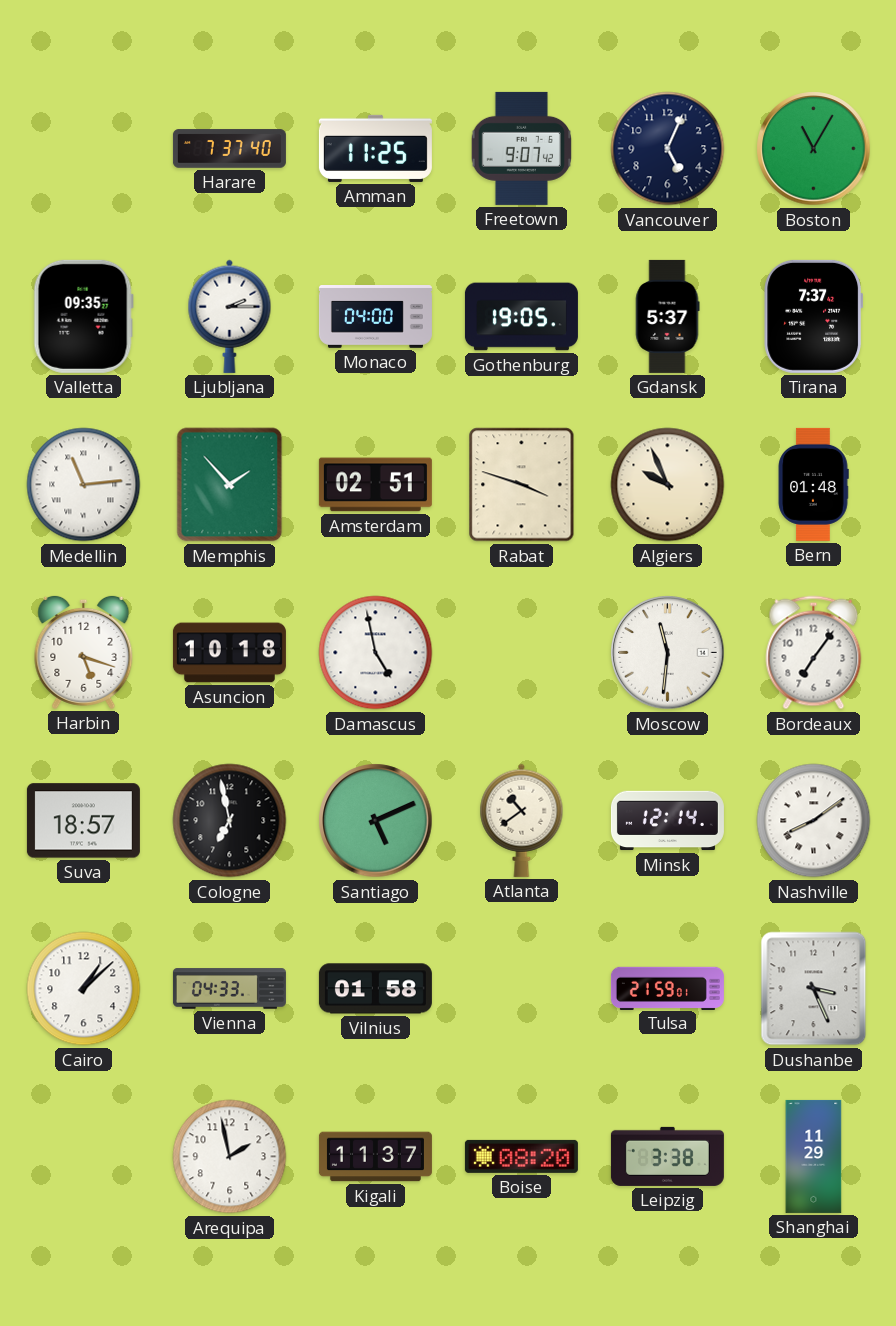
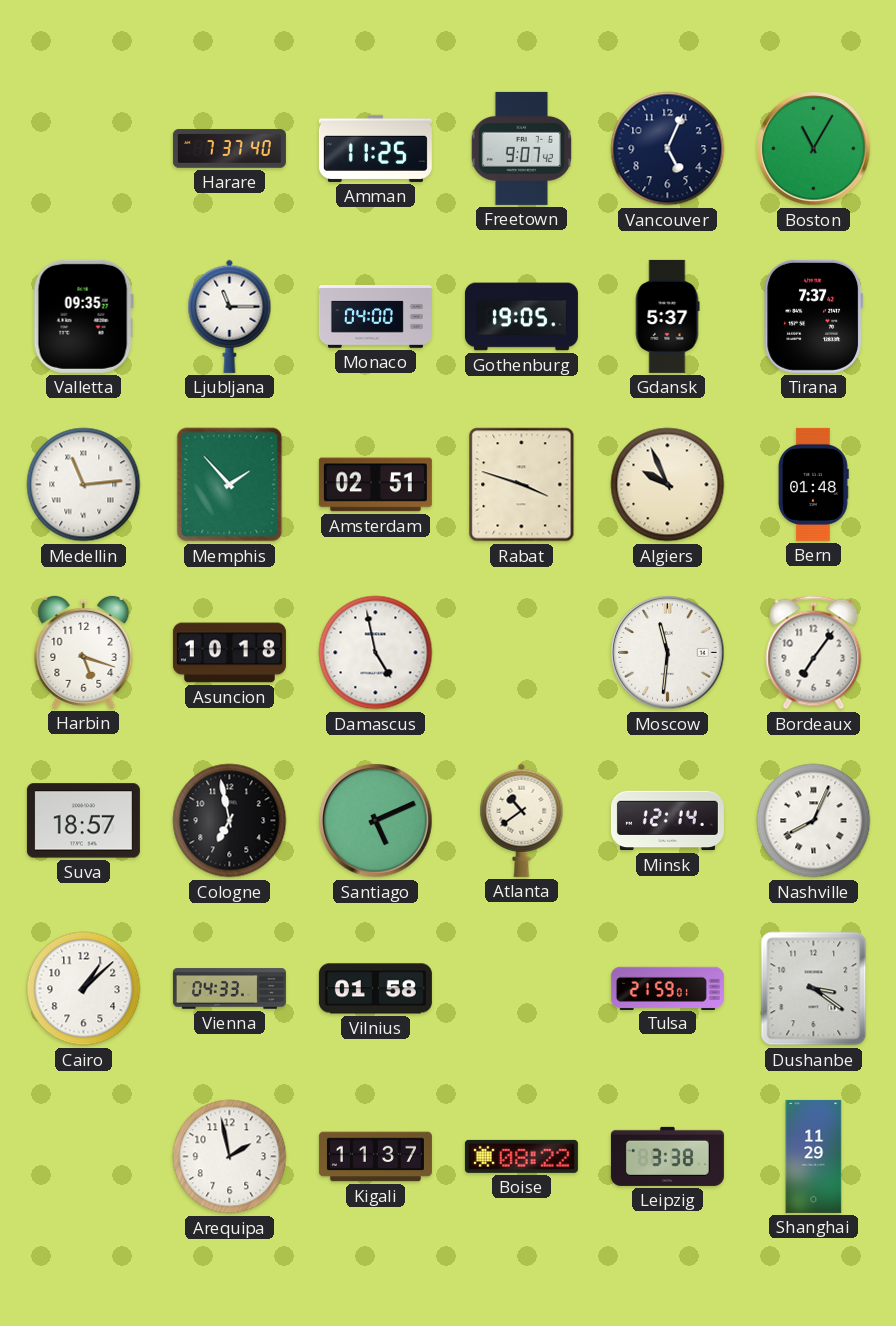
Ljubljana: 2:15 -> 11:15 (230, 316)
Nashville: 8:09 -> 8:04 (814, 821)
Dushanbe: 3:26 -> 3:21 (814, 989)
Boise: 08:20 -> 08:22 (521, 1156)
